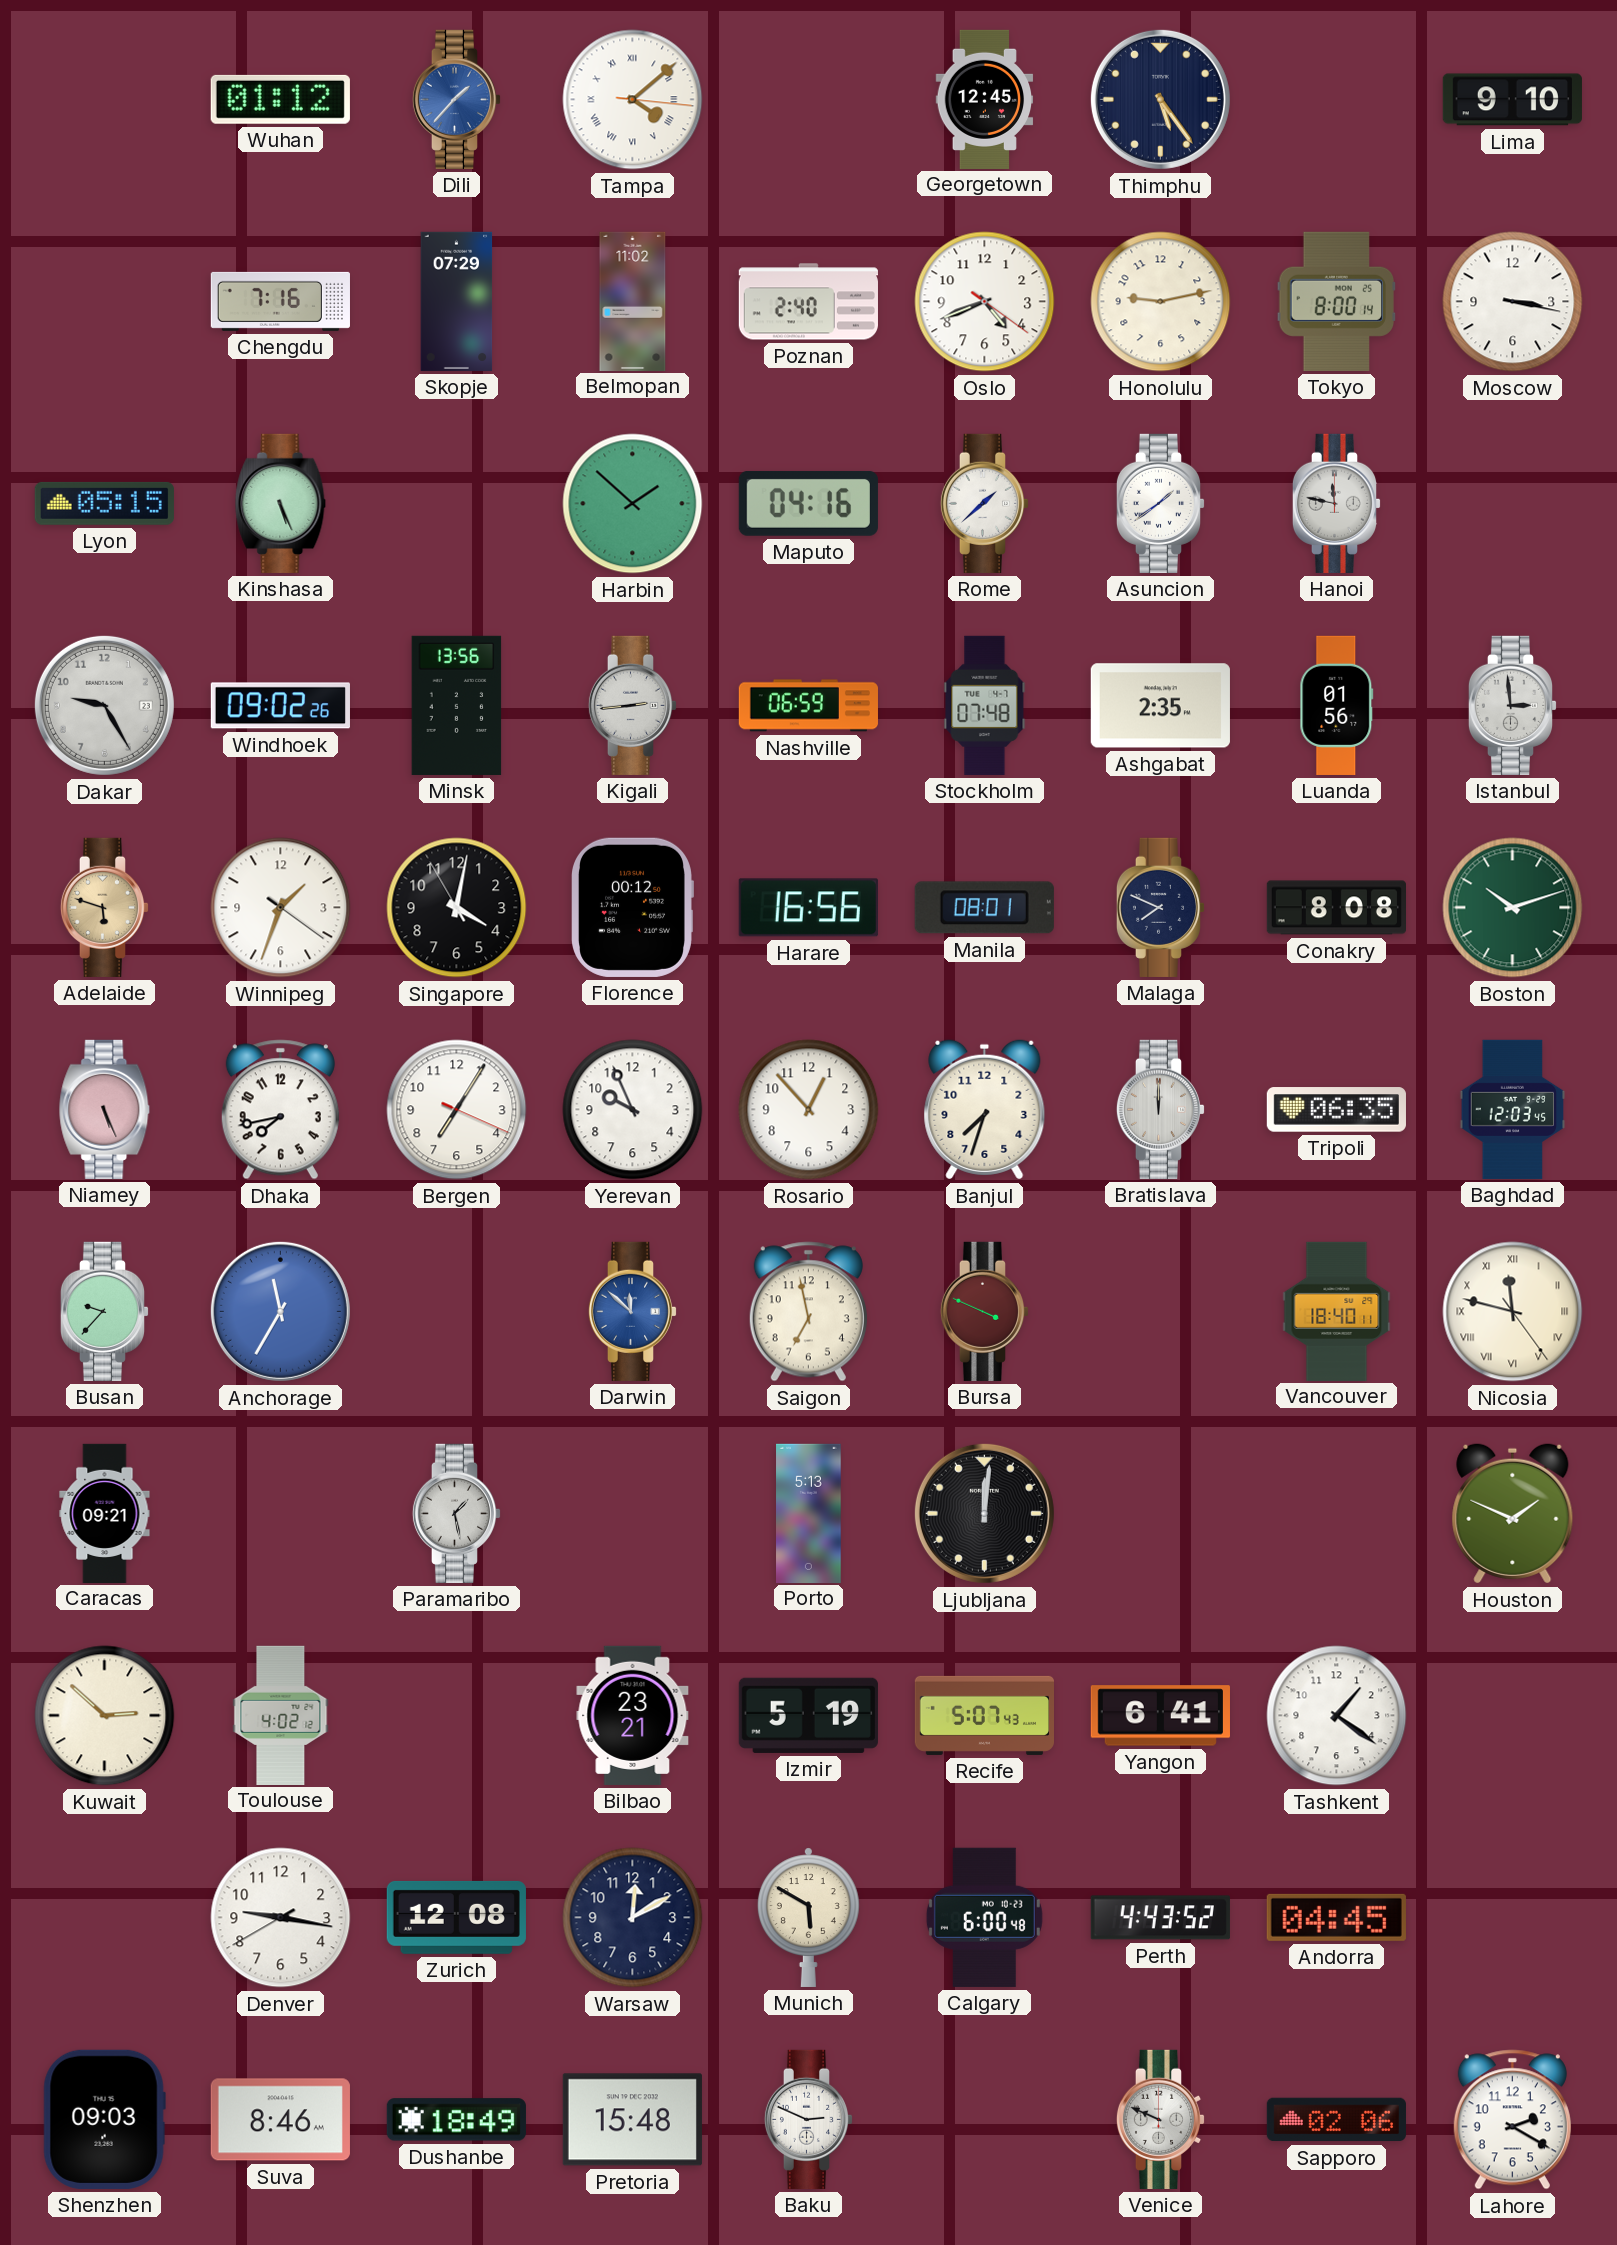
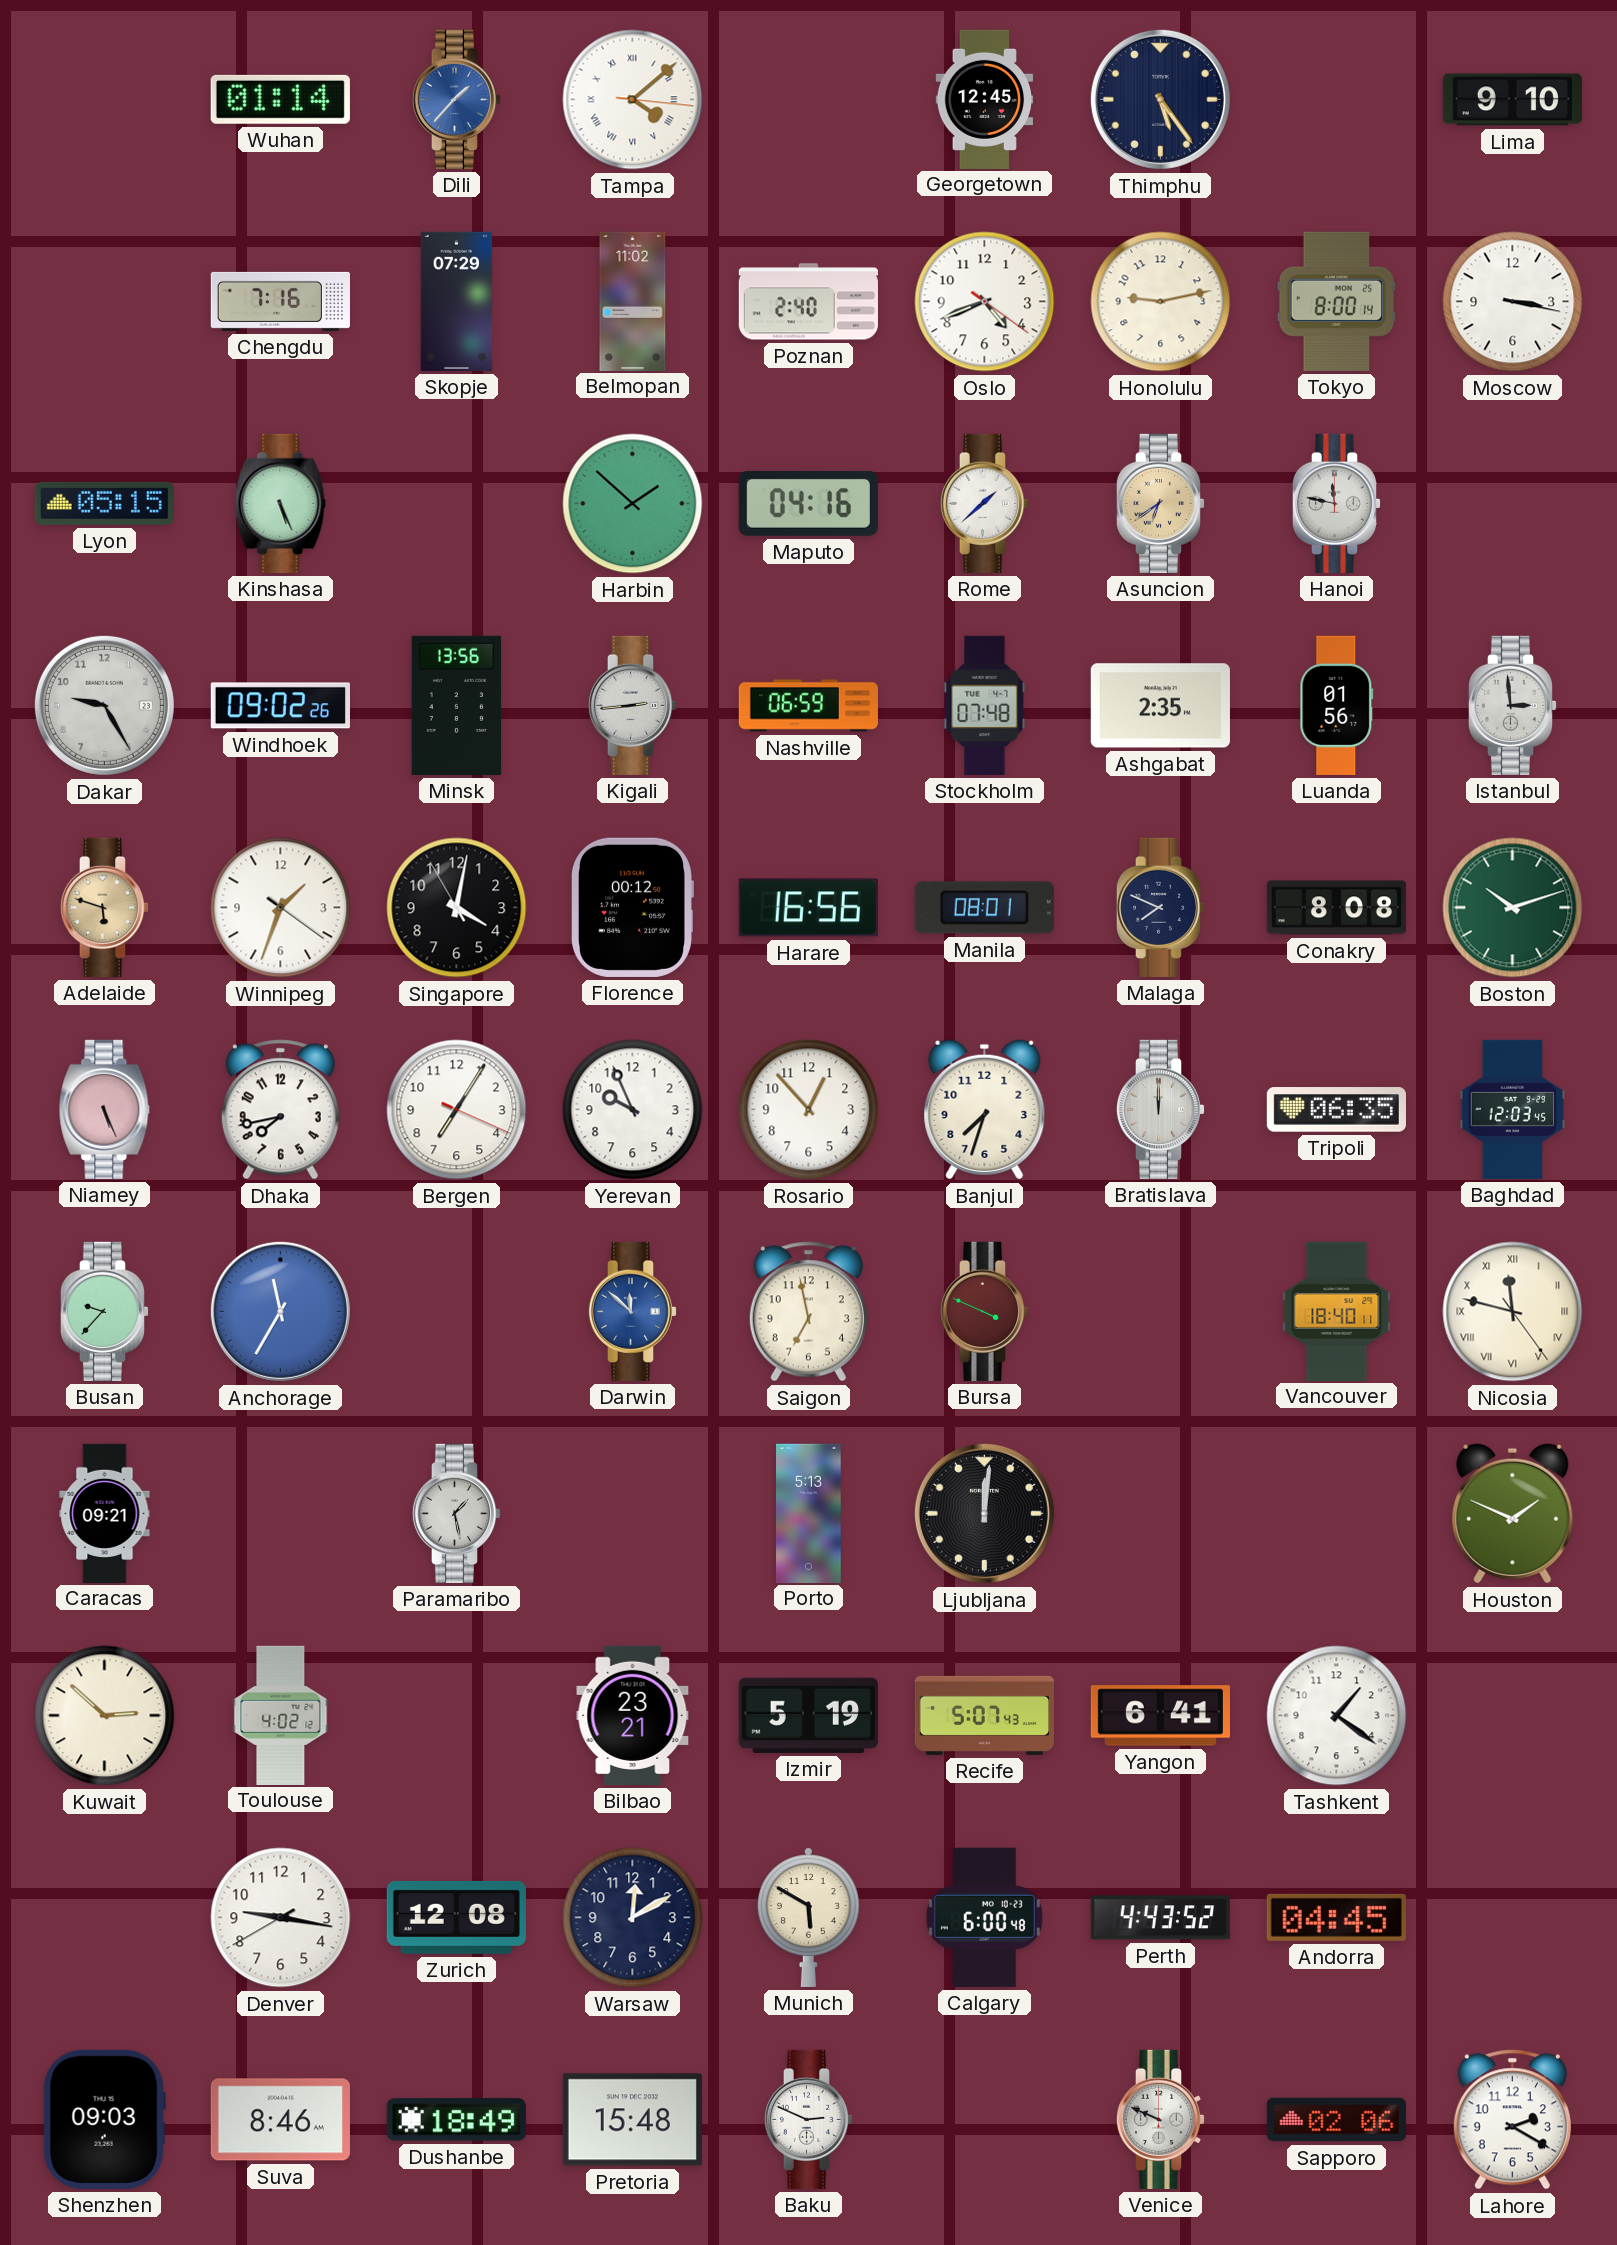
Wuhan: 01:12 -> 01:14 (280, 99)
Asuncion: 1:39 -> 6:39 (1161, 503)
Asuncion dial: white -> champagne (1161, 503)
